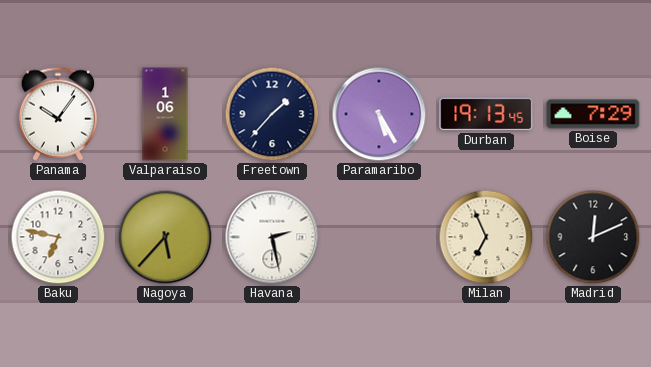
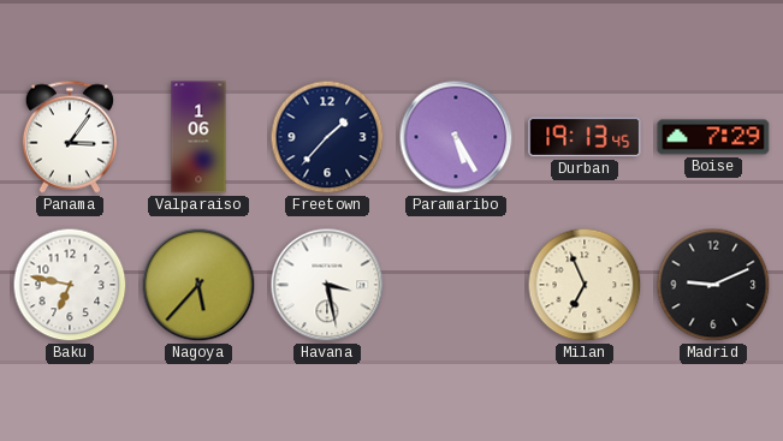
Panama: 10:06 -> 3:06 (70, 137)
Havana: 2:28 -> 3:28 (327, 285)
Madrid: 12:11 -> 9:11 (713, 285)
